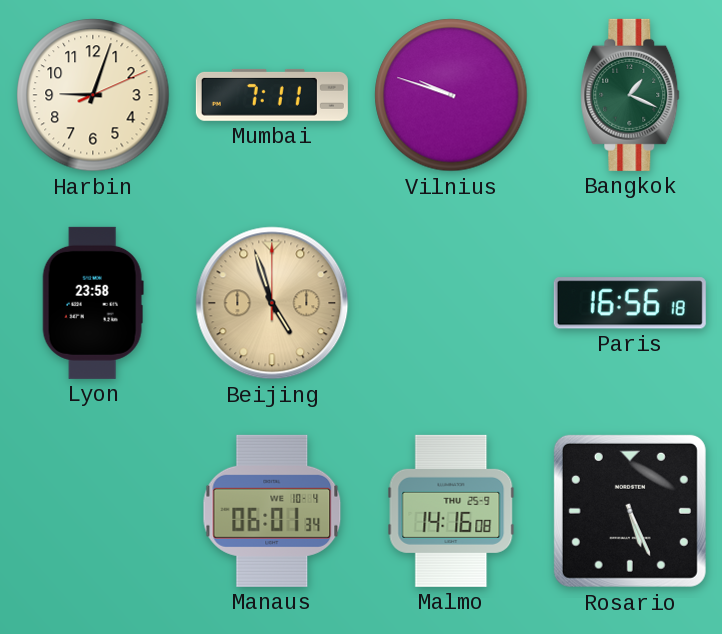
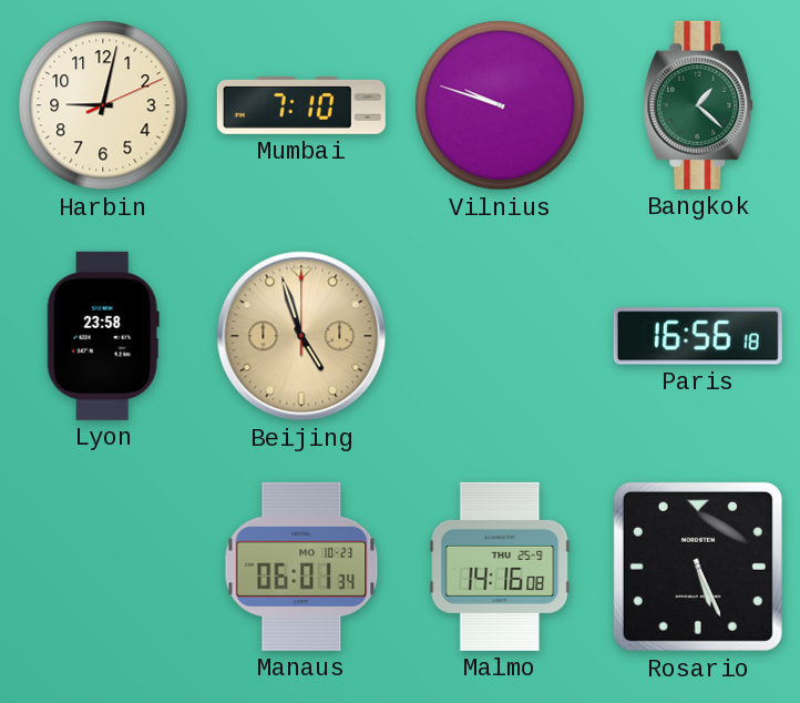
Harbin: 9:03 -> 9:02 (103, 105)
Mumbai: 7:11 -> 7:10 (301, 105)
Bangkok: 1:19 -> 1:22 (698, 105)
Manaus date: WE 10-4 -> MO 10-23 (301, 567)
